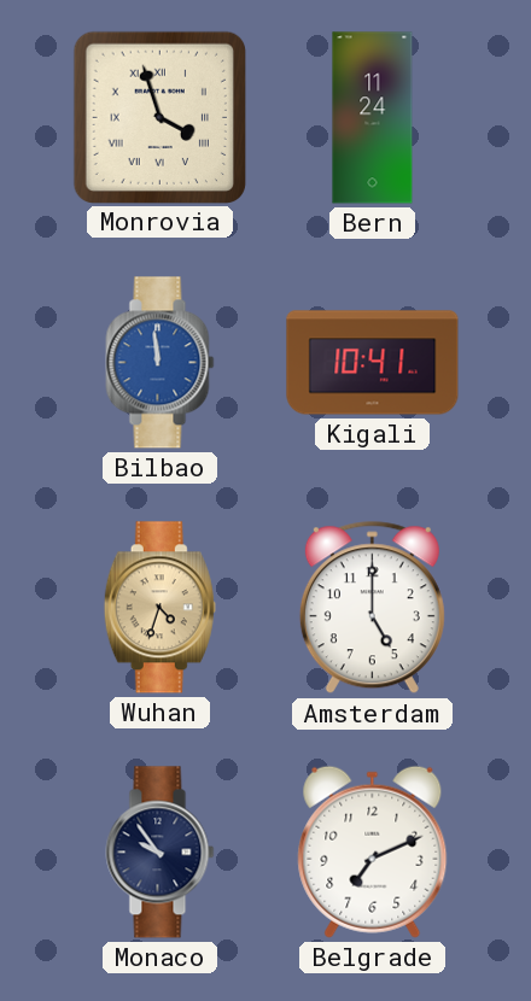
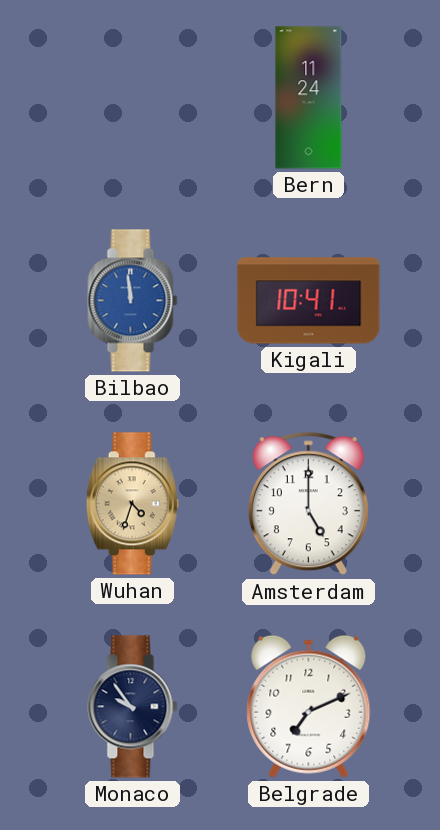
Monrovia: 3:57 -> none (159, 117)
